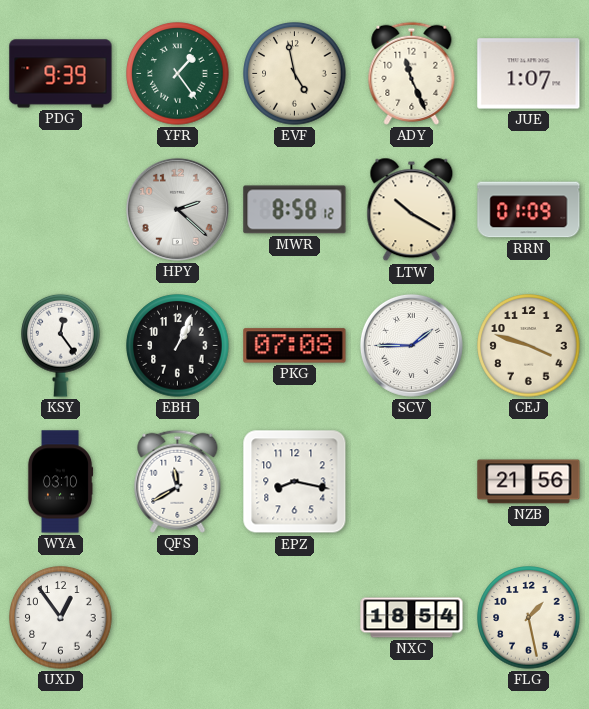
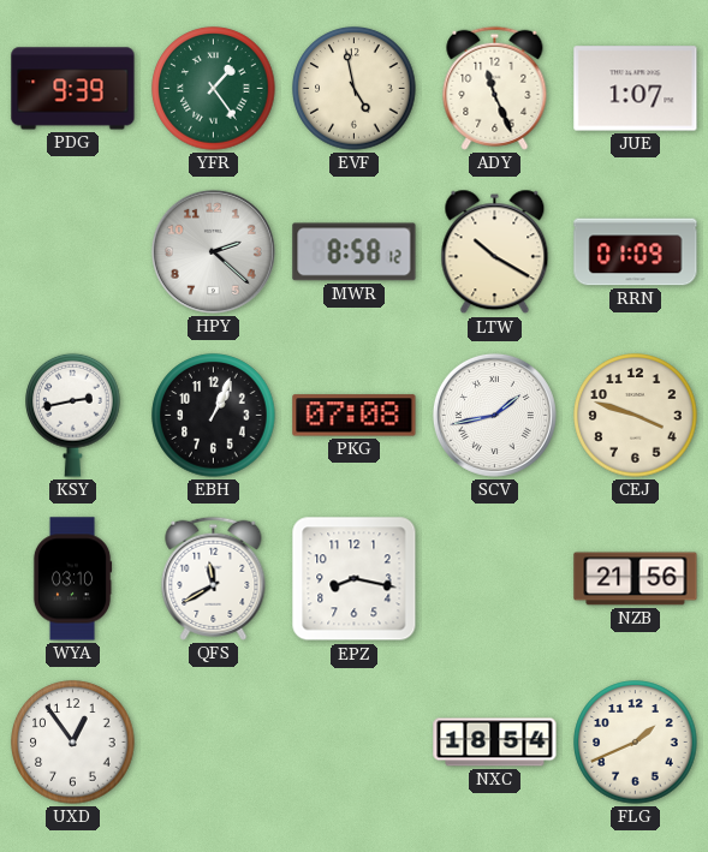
KSY: 12:24 -> 2:43 (73, 415)
SCV: 1:45 -> 1:43 (494, 415)
FLG: 1:28 -> 1:41 (636, 743)
